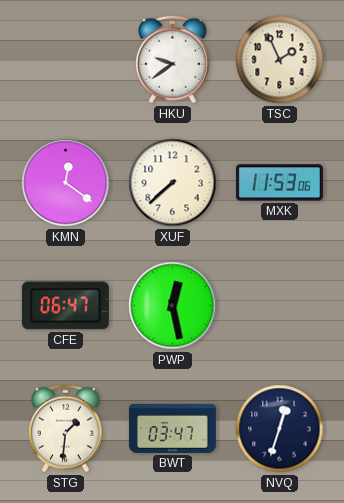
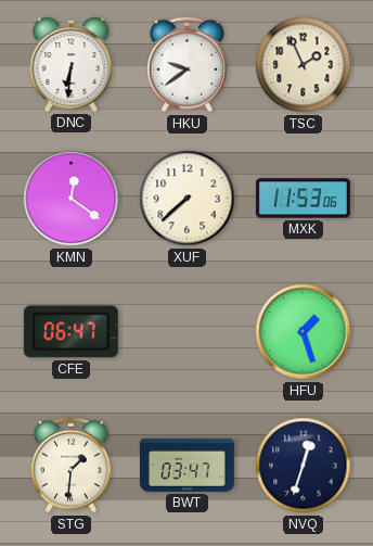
DNC: none -> 6:31 (72, 64)
PWP: 12:28 -> none (173, 306)
HFU: none -> 1:27 (304, 332)
